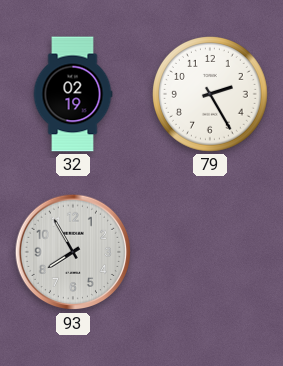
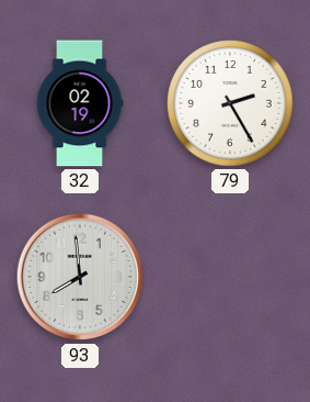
93: 7:55 -> 7:59 (80, 277)
